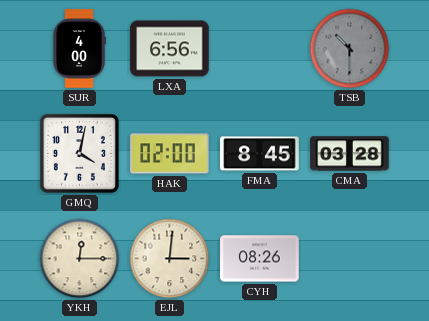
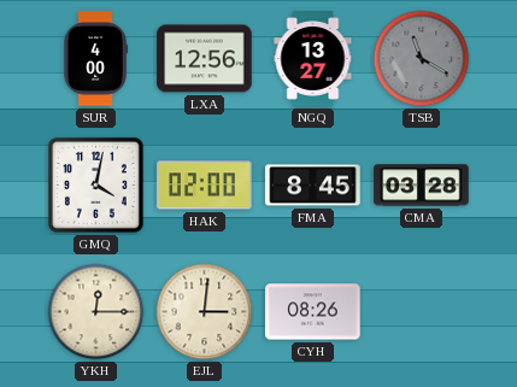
LXA: 6:56 -> 12:56 (205, 59)
NGQ: none -> 13:27 (313, 59)
TSB: 10:30 -> 11:20 (422, 59)
